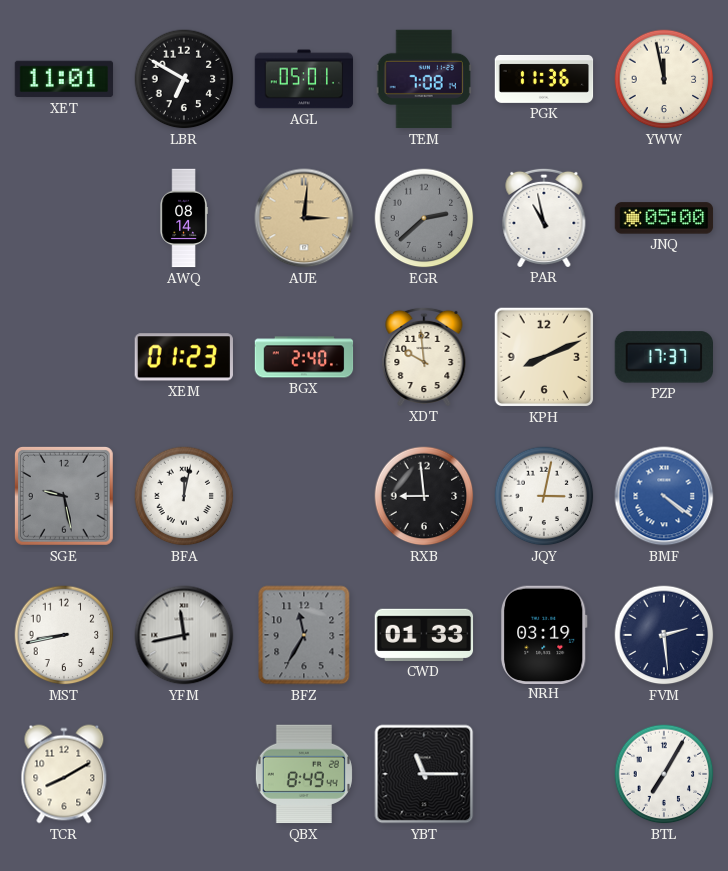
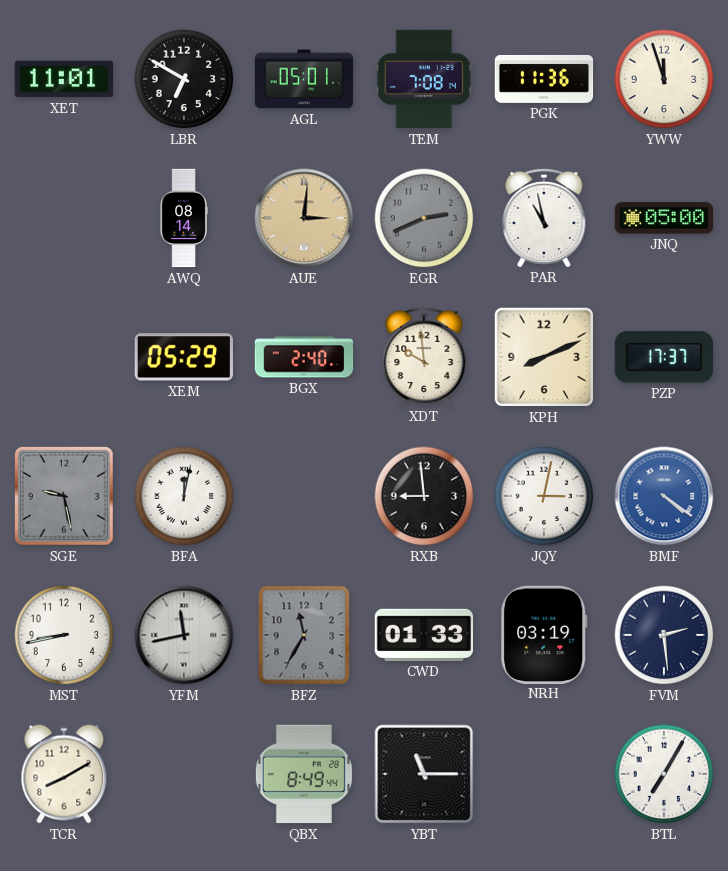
YWW: 11:58 -> 11:57 (664, 79)
EGR: 2:38 -> 2:41 (424, 218)
XEM: 01:23 -> 05:29 (184, 357)
